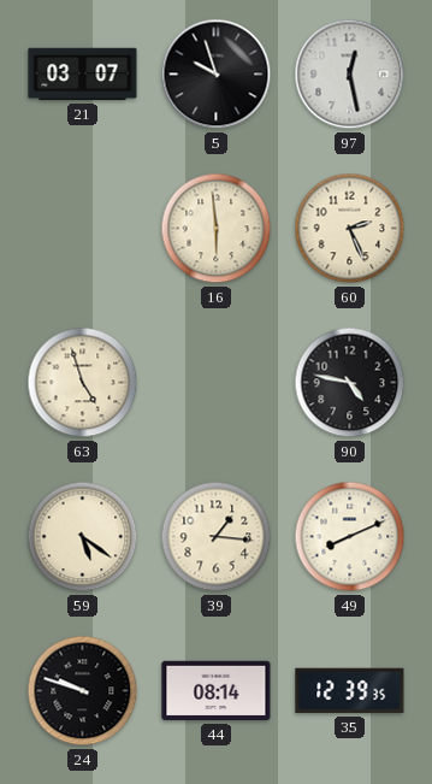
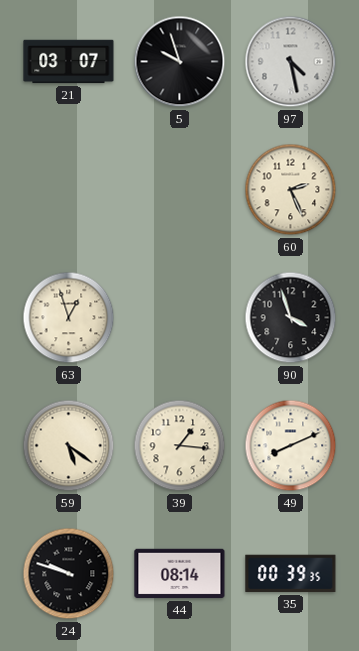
97: 12:28 -> 4:28 (291, 62)
16: 5:59 -> none (217, 229)
63: 4:57 -> 12:57 (69, 318)
90: 4:47 -> 3:57 (291, 318)
35: 12:39 -> 00:39 (291, 574)
